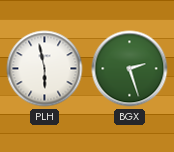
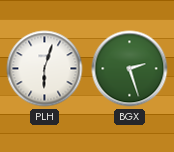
PLH: 5:58 -> 6:03 (45, 69)
